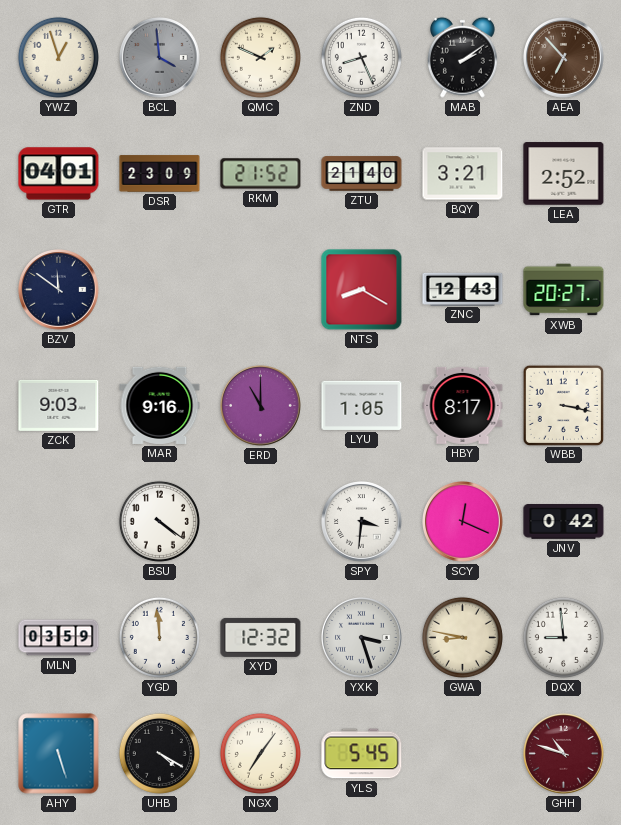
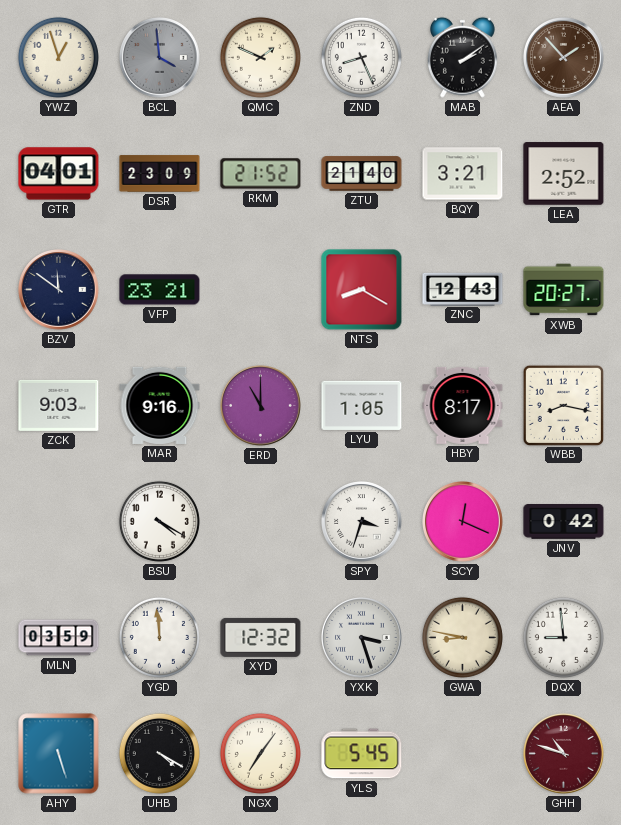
AEA: 6:53 -> 1:53 (564, 58)
VFP: none -> 23:21 (160, 290)
WBB: 3:17 -> 8:17 (563, 405)
BSU: 4:21 -> 4:20 (159, 521)
SPY: 3:31 -> 3:33 (362, 522)
